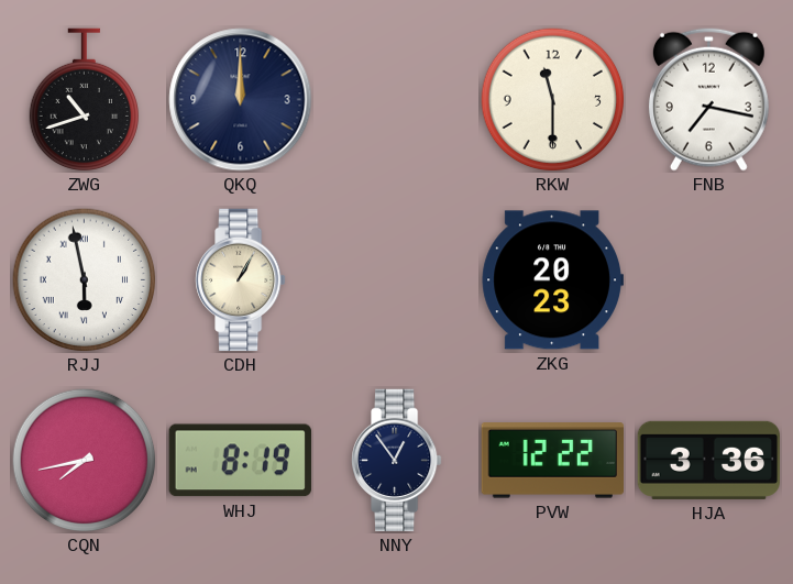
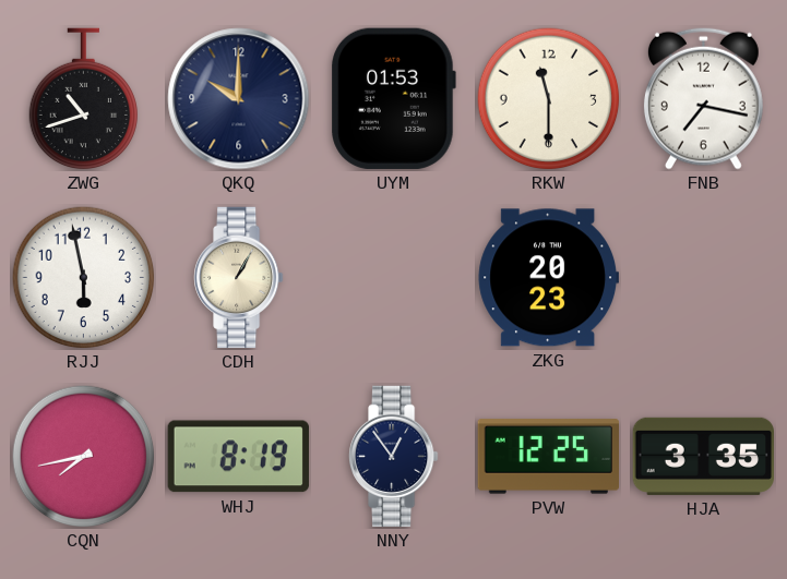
QKQ: 12:00 -> 10:00 (239, 99)
UYM: none -> 01:53 (393, 98)
RJJ numerals: Roman -> Arabic (84, 278)
PVW: 12:22 -> 12:25 (548, 457)
HJA: 3:36 -> 3:35 (704, 456)
